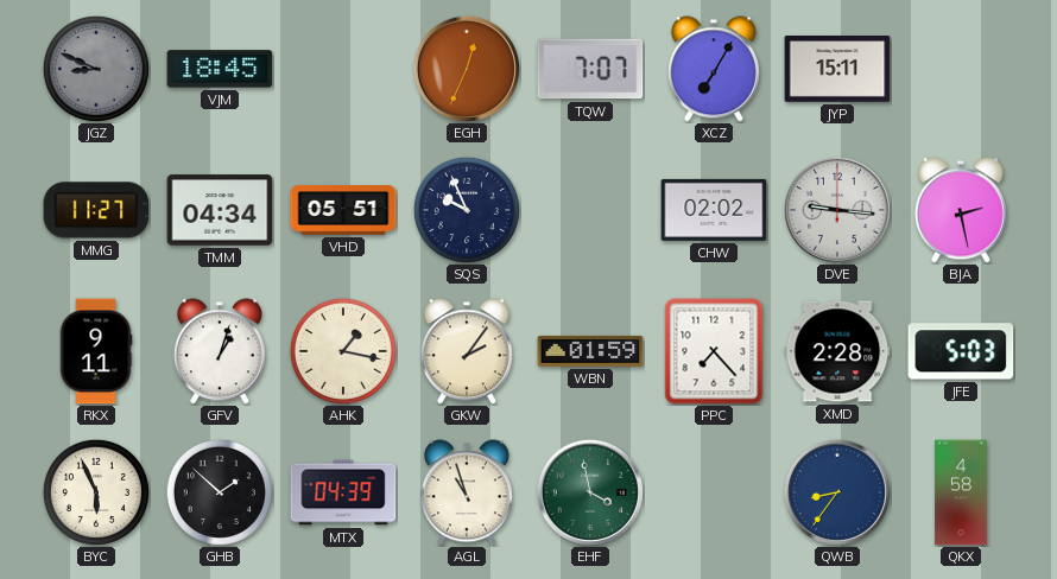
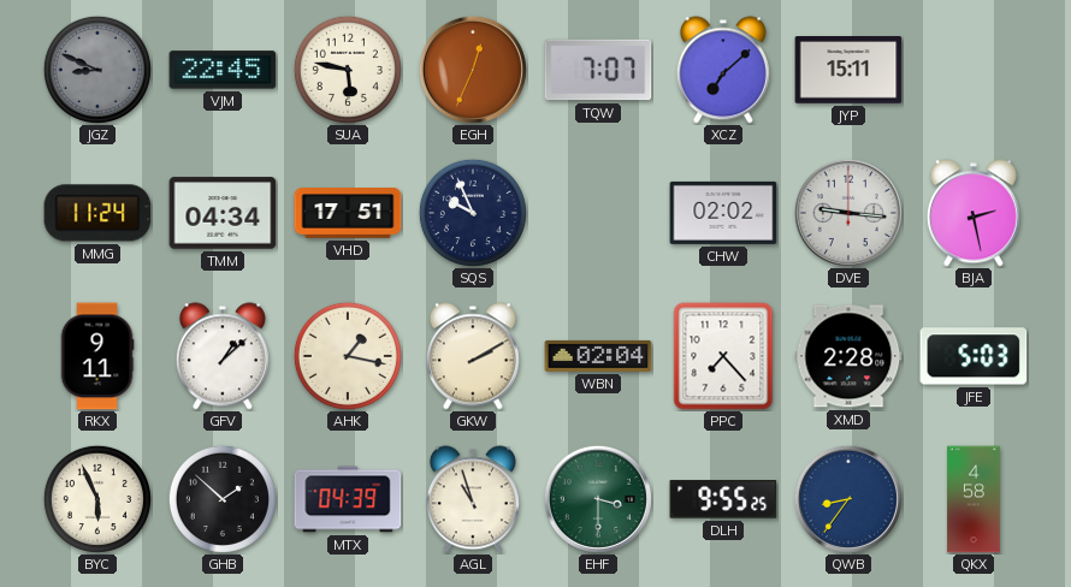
VJM: 18:45 -> 22:45 (223, 70)
SUA: none -> 5:47 (348, 70)
XCZ: 7:05 -> 7:08 (723, 70)
MMG: 11:27 -> 11:24 (97, 213)
VHD: 05:51 -> 17:51 (348, 214)
GFV: 1:03 -> 1:08 (223, 356)
GKW: 2:06 -> 2:10 (473, 356)
WBN: 01:59 -> 02:04 (598, 356)
EHF: 3:58 -> 3:30 (598, 499)
DLH: none -> 9:55 (723, 499)
